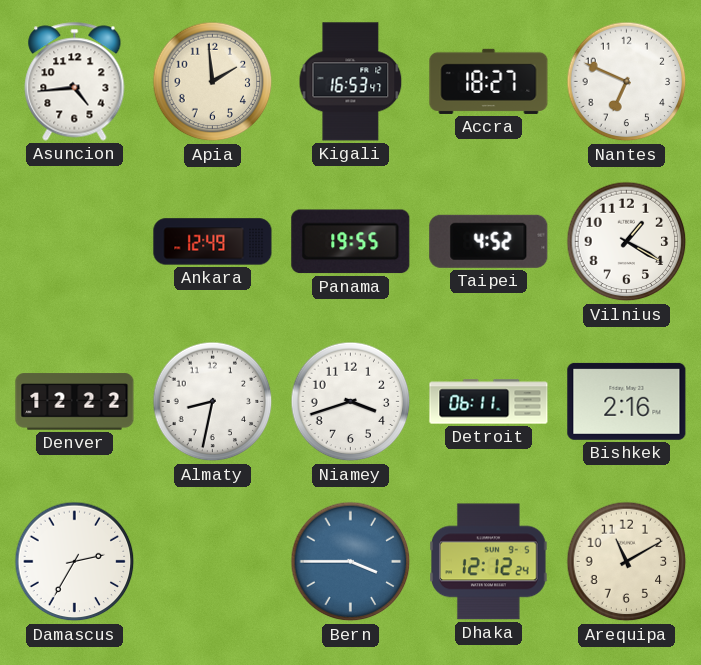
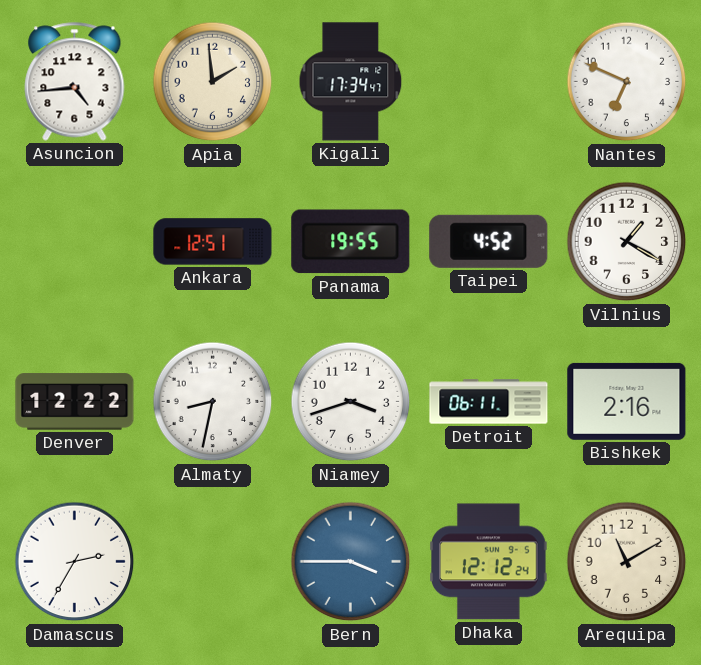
Kigali: 16:53 -> 17:34 (351, 82)
Accra: 18:27 -> none (489, 81)
Ankara: 12:49 -> 12:51 (213, 242)
